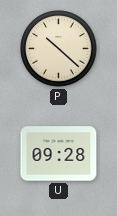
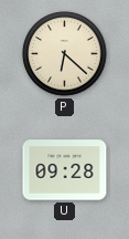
P: 10:22 -> 6:22 (65, 54)
